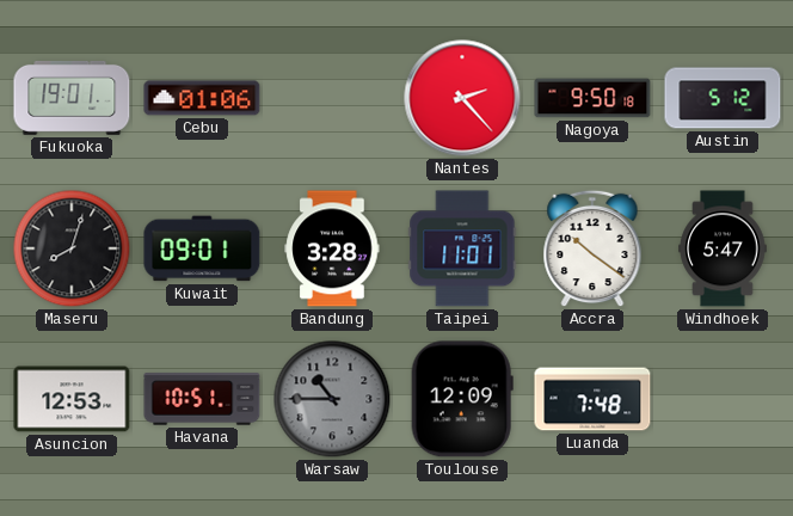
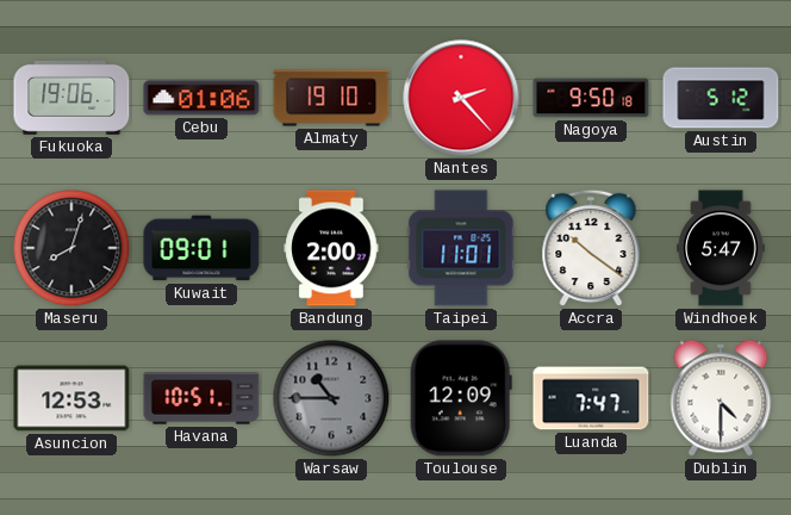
Fukuoka: 19:01 -> 19:06 (71, 98)
Almaty: none -> 19:10 (331, 98)
Bandung: 3:28 -> 2:00 (331, 248)
Luanda: 7:48 -> 7:47 (591, 398)
Dublin: none -> 4:30 (721, 398)
